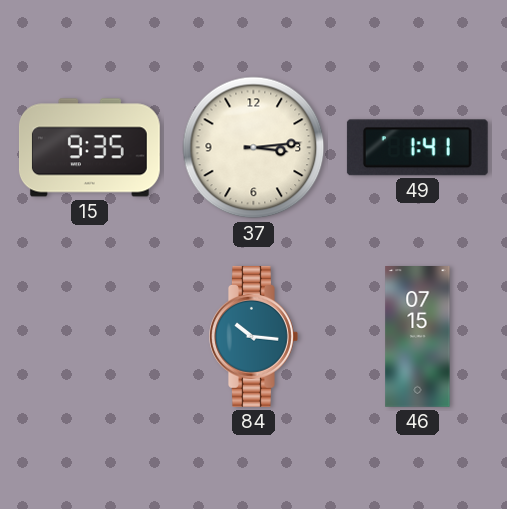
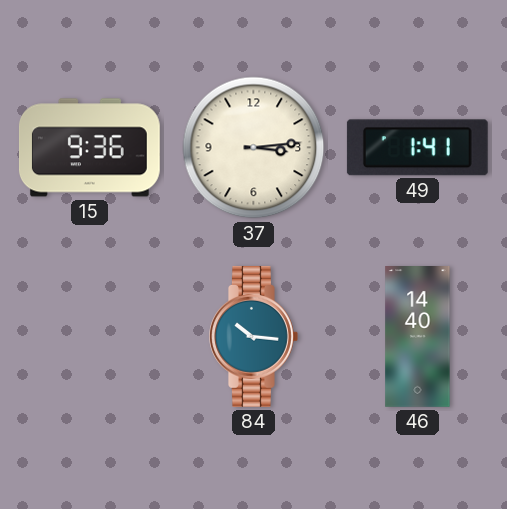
15: 9:35 -> 9:36 (89, 148)
46: 07:15 -> 14:40 (418, 337)
